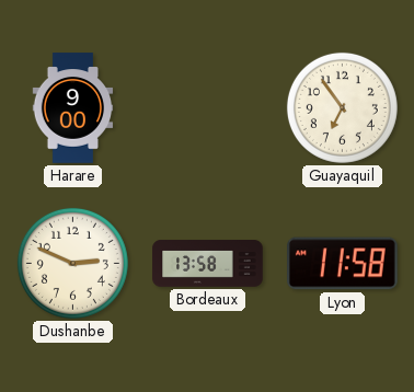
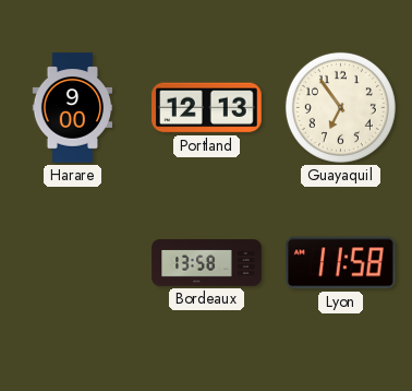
Portland: none -> 12:13 (207, 108)
Dushanbe: 2:49 -> none (72, 263)
